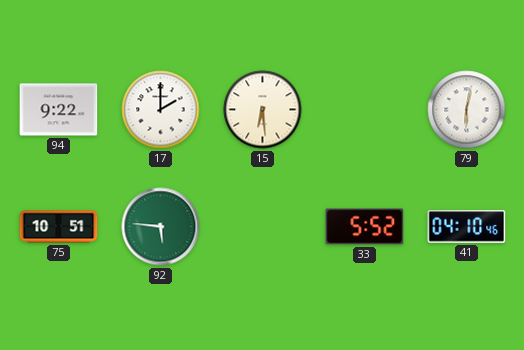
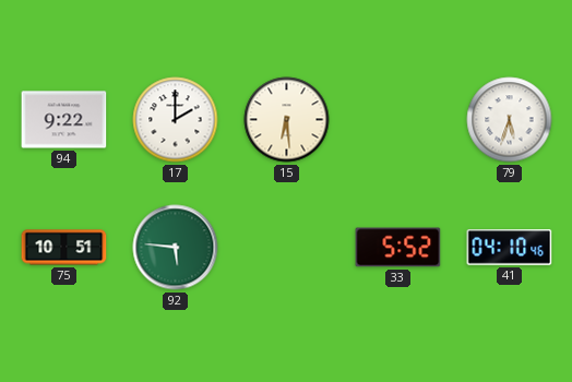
79: 6:02 -> 5:33 (510, 120)
